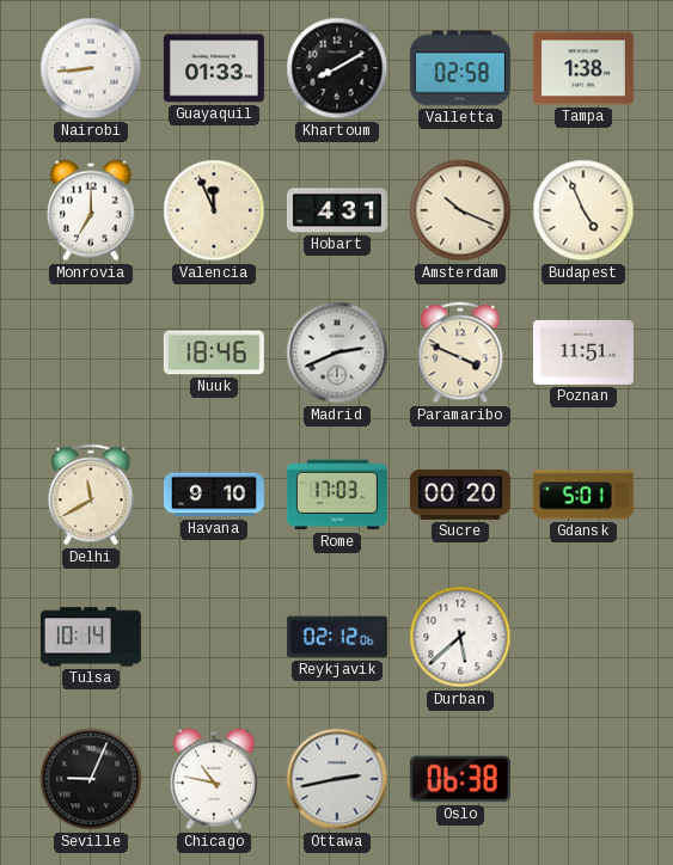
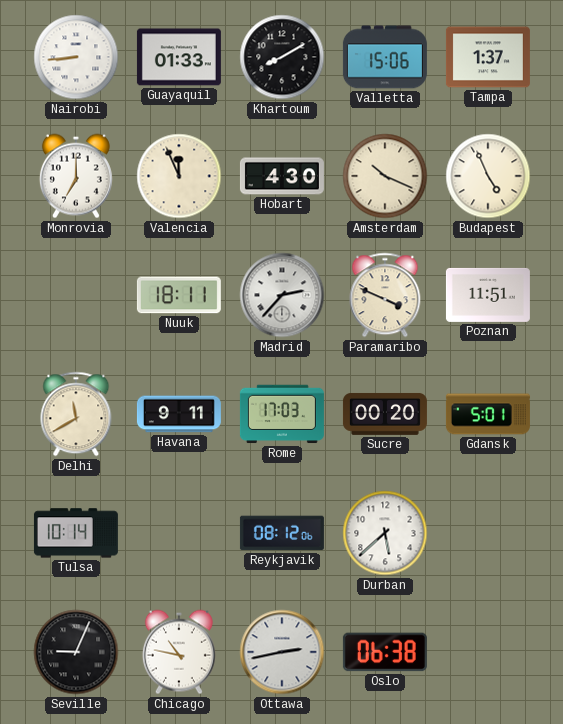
Valletta: 02:58 -> 15:06 (385, 57)
Tampa: 1:38 -> 1:37 (488, 57)
Hobart: 4:31 -> 4:30 (282, 176)
Nuuk: 18:46 -> 18:11 (179, 295)
Madrid: 2:41 -> 2:37 (282, 295)
Havana: 9:10 -> 9:11 (179, 414)
Reykjavik: 02:12 -> 08:12 (282, 533)
